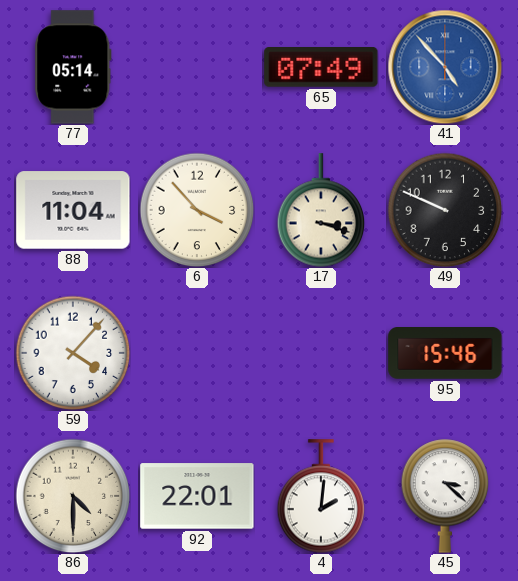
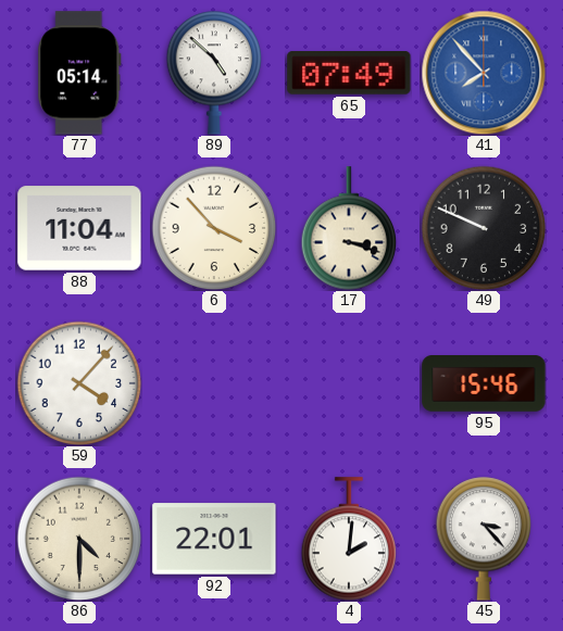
89: none -> 4:52 (214, 73)
41: 4:53 -> 7:53 (484, 73)
45: 3:22 -> 3:23 (484, 539)
